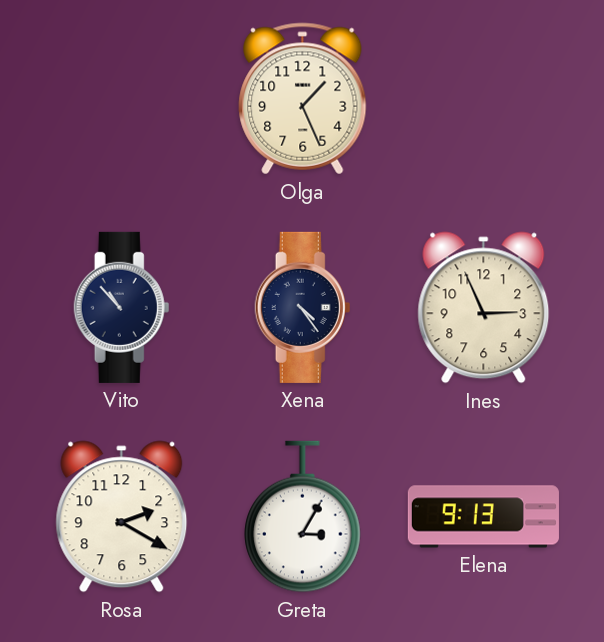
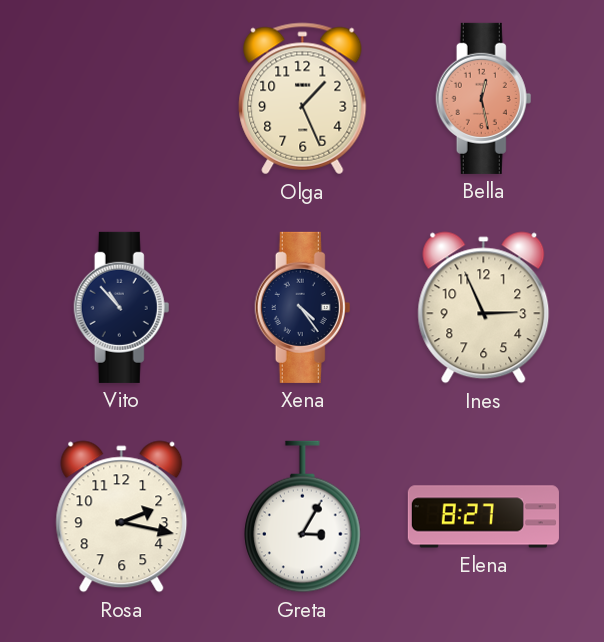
Bella: none -> 12:28 (484, 98)
Rosa: 2:20 -> 2:17 (122, 517)
Elena: 9:13 -> 8:27 (483, 517)
